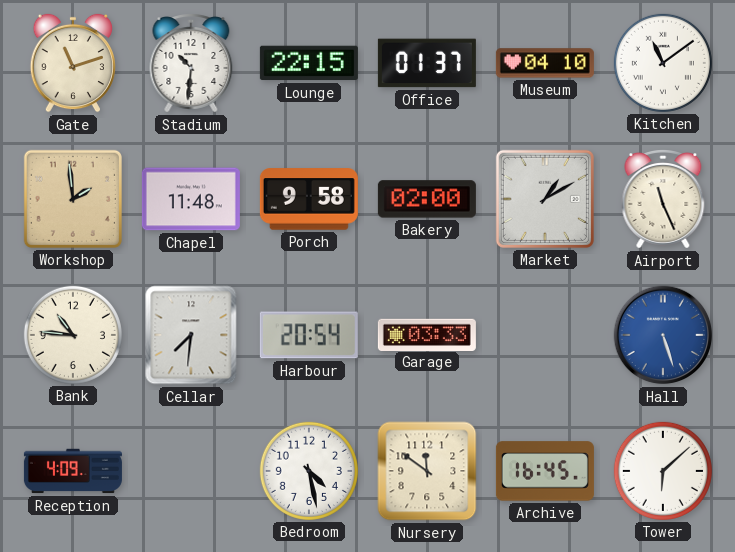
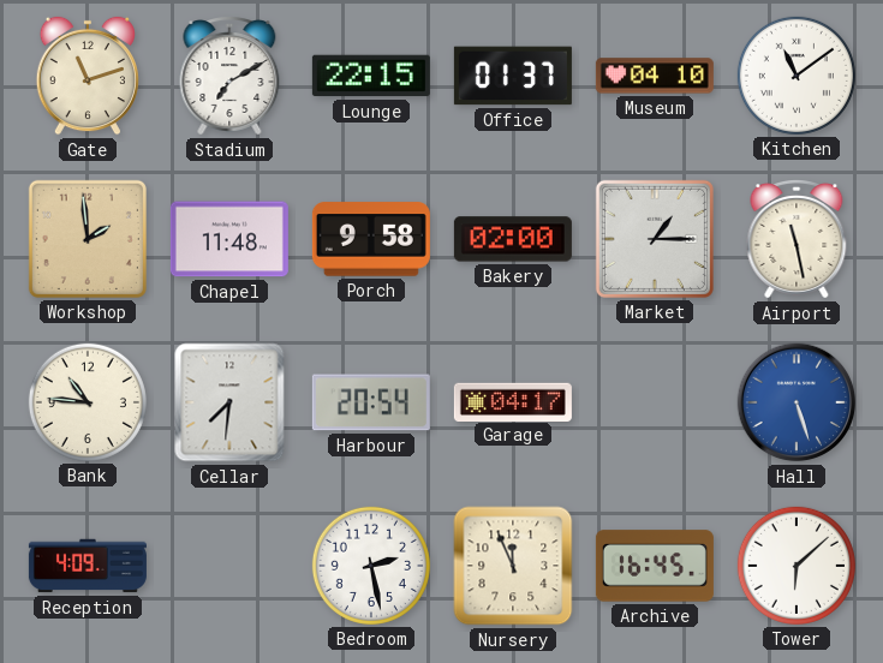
Stadium: 10:31 -> 7:10 (229, 77)
Market: 1:10 -> 1:15 (655, 239)
Airport: 11:26 -> 11:28 (797, 240)
Garage: 03:33 -> 04:17 (513, 401)
Bedroom: 4:28 -> 2:28 (371, 566)
Nursery: 11:51 -> 11:56 (513, 566)
